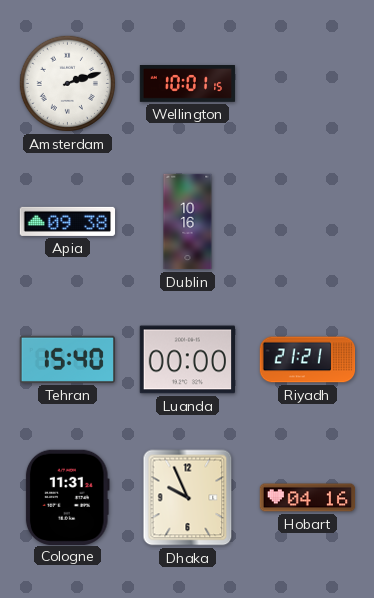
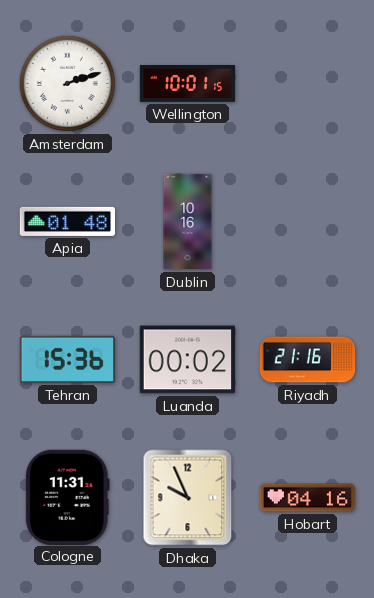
Apia: 09:38 -> 01:48 (68, 221)
Tehran: 15:40 -> 15:36 (67, 359)
Luanda: 00:00 -> 00:02 (187, 360)
Riyadh: 21:21 -> 21:16 (308, 360)
